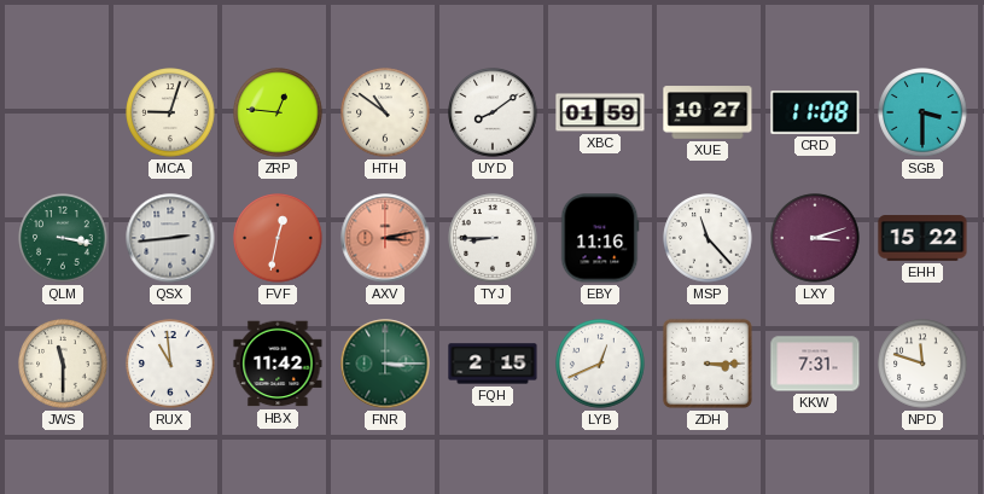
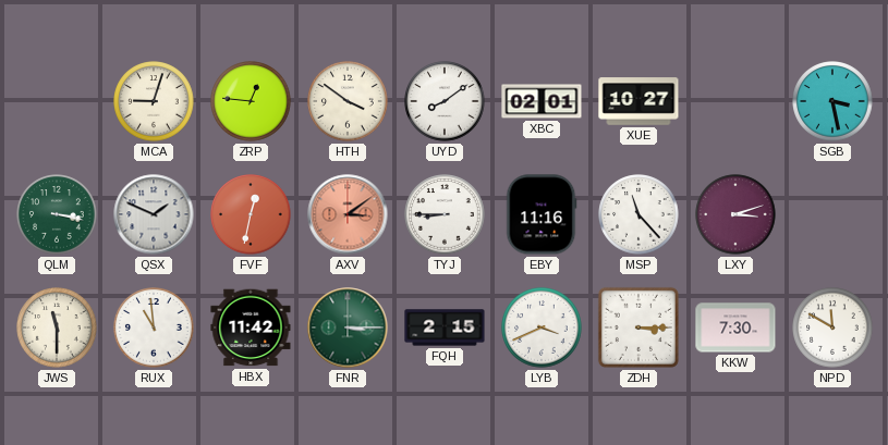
HTH: 10:51 -> 3:51 (348, 101)
XBC: 01:59 -> 02:01 (542, 101)
CRD: 11:08 -> none (815, 112)
SGB: 3:30 -> 3:28 (832, 101)
QSX: 2:44 -> 1:49 (154, 214)
AXV: 3:13 -> 3:09 (348, 214)
EHH: 15:22 -> none (922, 238)
LYB: 12:41 -> 3:41 (542, 327)
KKW: 7:31 -> 7:30 (735, 327)
NPD: 11:48 -> 11:50 (832, 327)
